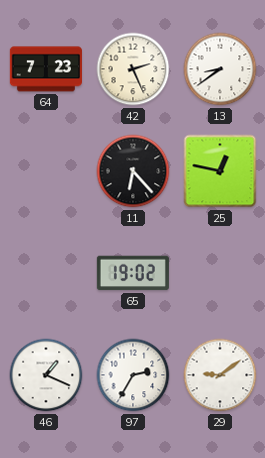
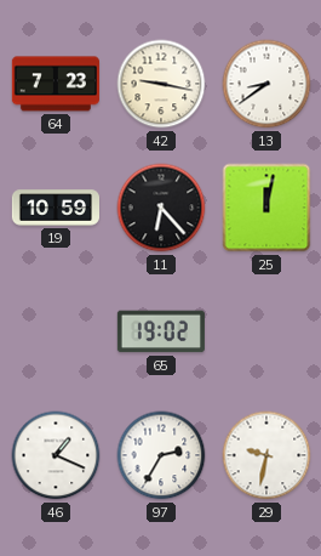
42: 2:26 -> 9:17 (161, 84)
19: none -> 10:59 (55, 208)
25: 12:47 -> 12:02 (266, 208)
29: 9:09 -> 9:32 (266, 455)
